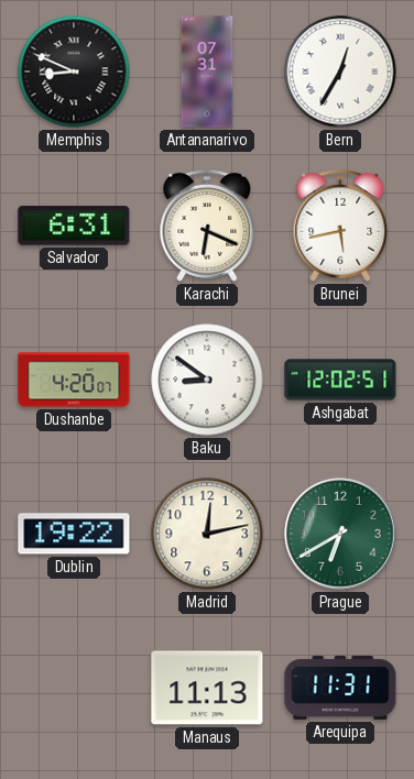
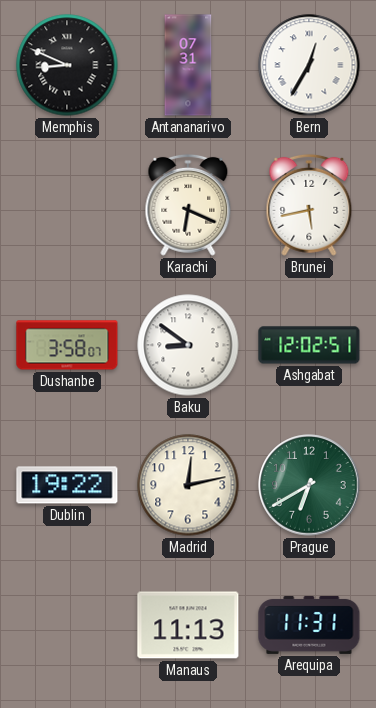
Salvador: 6:31 -> none (74, 226)
Dushanbe: 4:20 -> 3:58 (67, 345)
